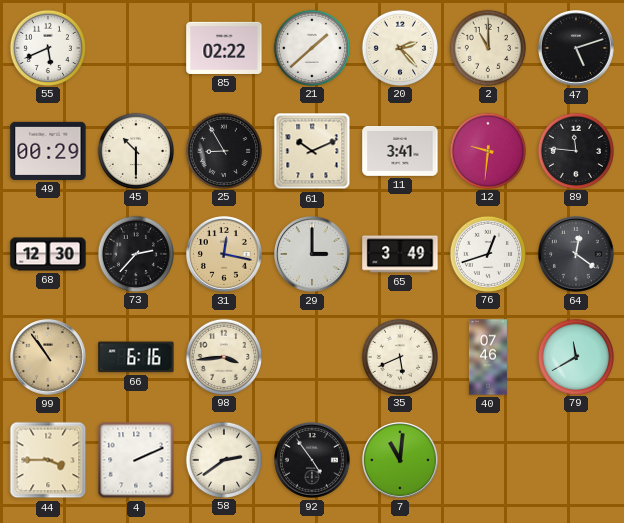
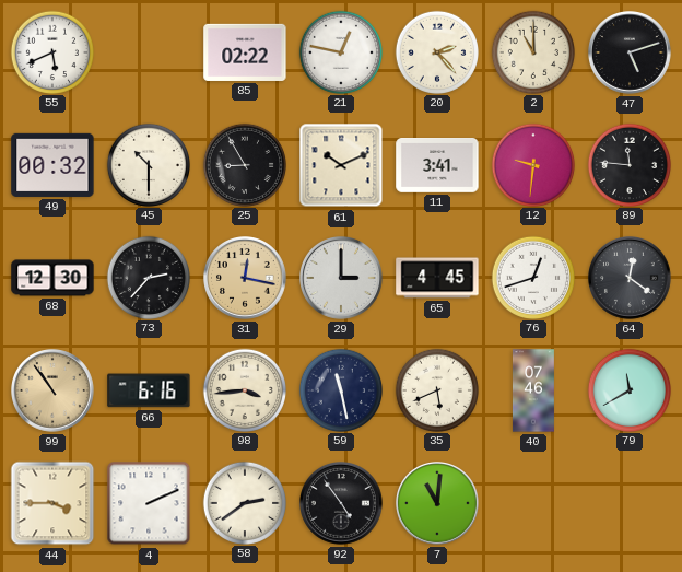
21: 1:38 -> 12:47 (340, 51)
49: 00:29 -> 00:32 (52, 165)
65: 3:49 -> 4:45 (437, 278)
59: none -> 11:28 (340, 389)
